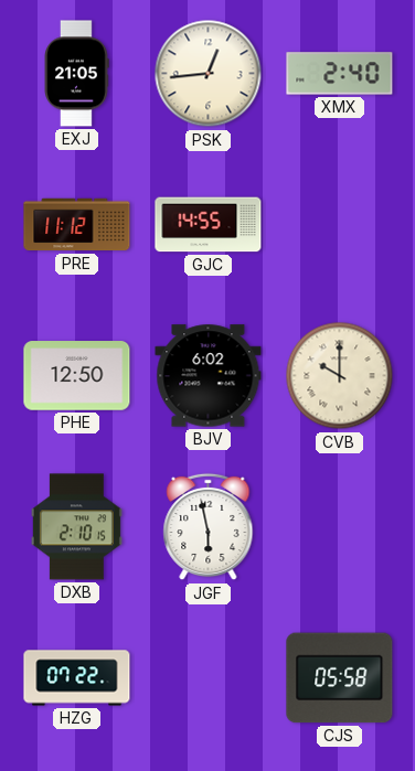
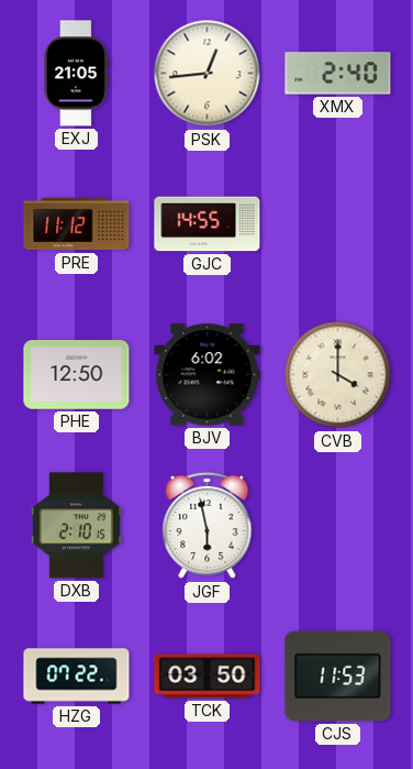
CVB: 10:00 -> 4:00 (338, 375)
TCK: none -> 03:50 (208, 677)
CJS: 05:58 -> 11:53 (338, 677)
